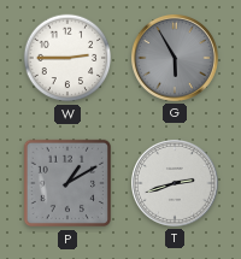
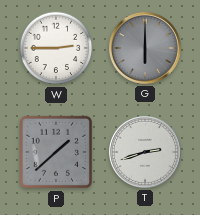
G: 5:55 -> 6:00 (145, 48)
P: 1:10 -> 1:38 (56, 152)
